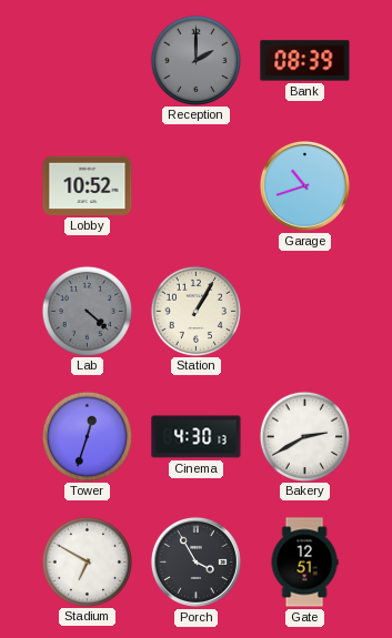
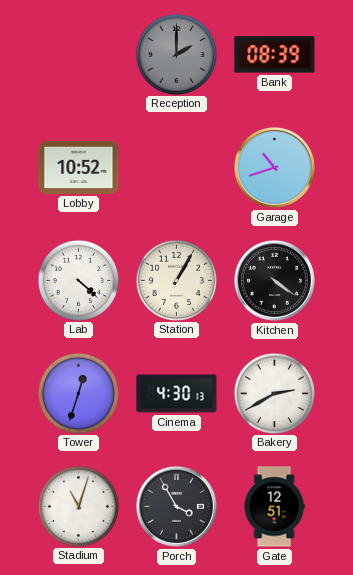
Lab dial: grey -> white (78, 280)
Kitchen: none -> 4:21 (274, 280)
Stadium: 6:50 -> 11:03 (78, 506)
